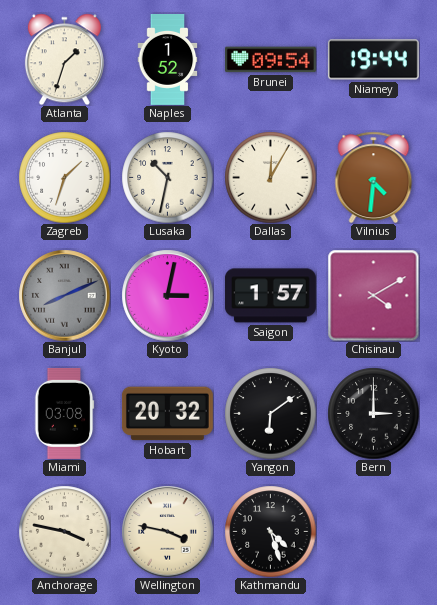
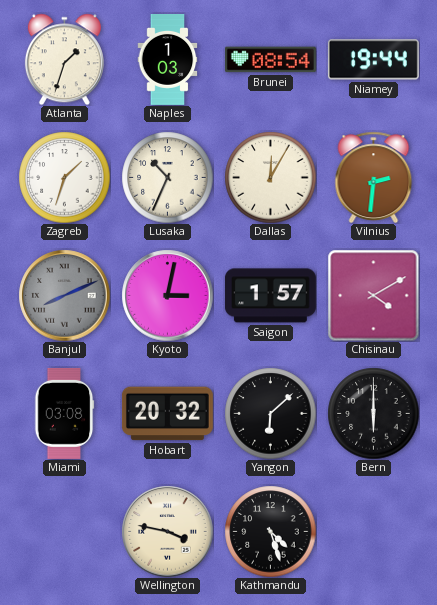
Naples: 1:52 -> 1:03 (168, 60)
Brunei: 09:54 -> 08:54 (270, 60)
Lusaka: 10:32 -> 10:34 (167, 177)
Vilnius: 4:31 -> 2:31 (374, 177)
Yangon: 6:09 -> 6:08 (270, 413)
Bern: 3:00 -> 6:00 (373, 413)
Anchorage: 3:47 -> none (64, 531)
